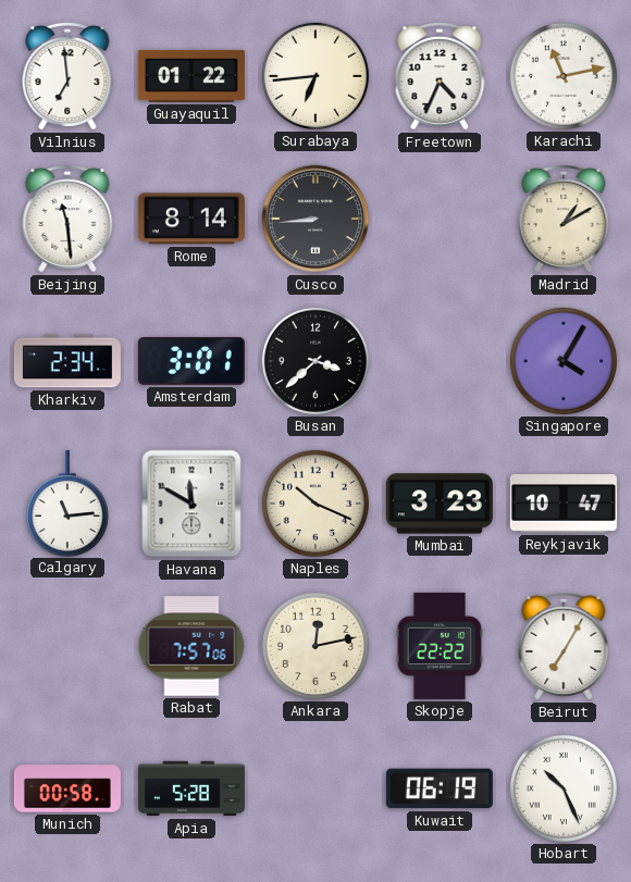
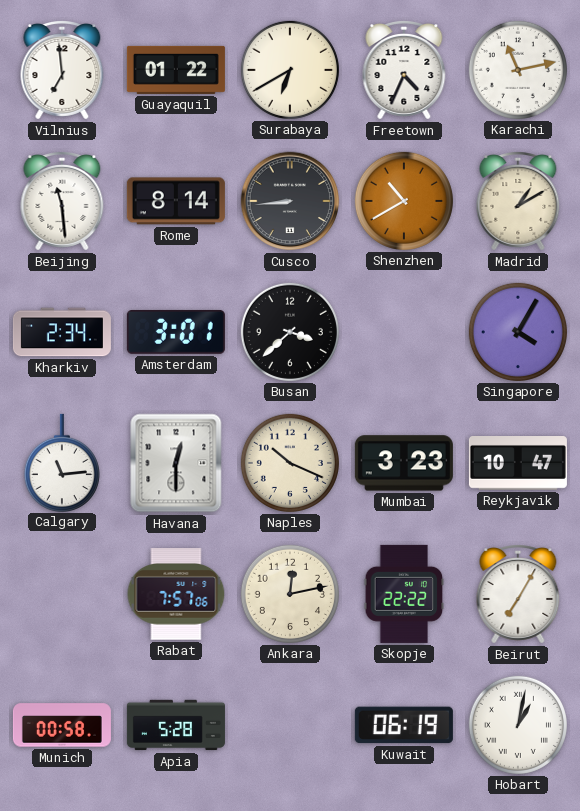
Surabaya: 6:44 -> 6:40 (290, 70)
Shenzhen: none -> 10:40 (404, 201)
Havana: 11:50 -> 12:30 (176, 463)
Hobart: 10:26 -> 1:02 (518, 725)
